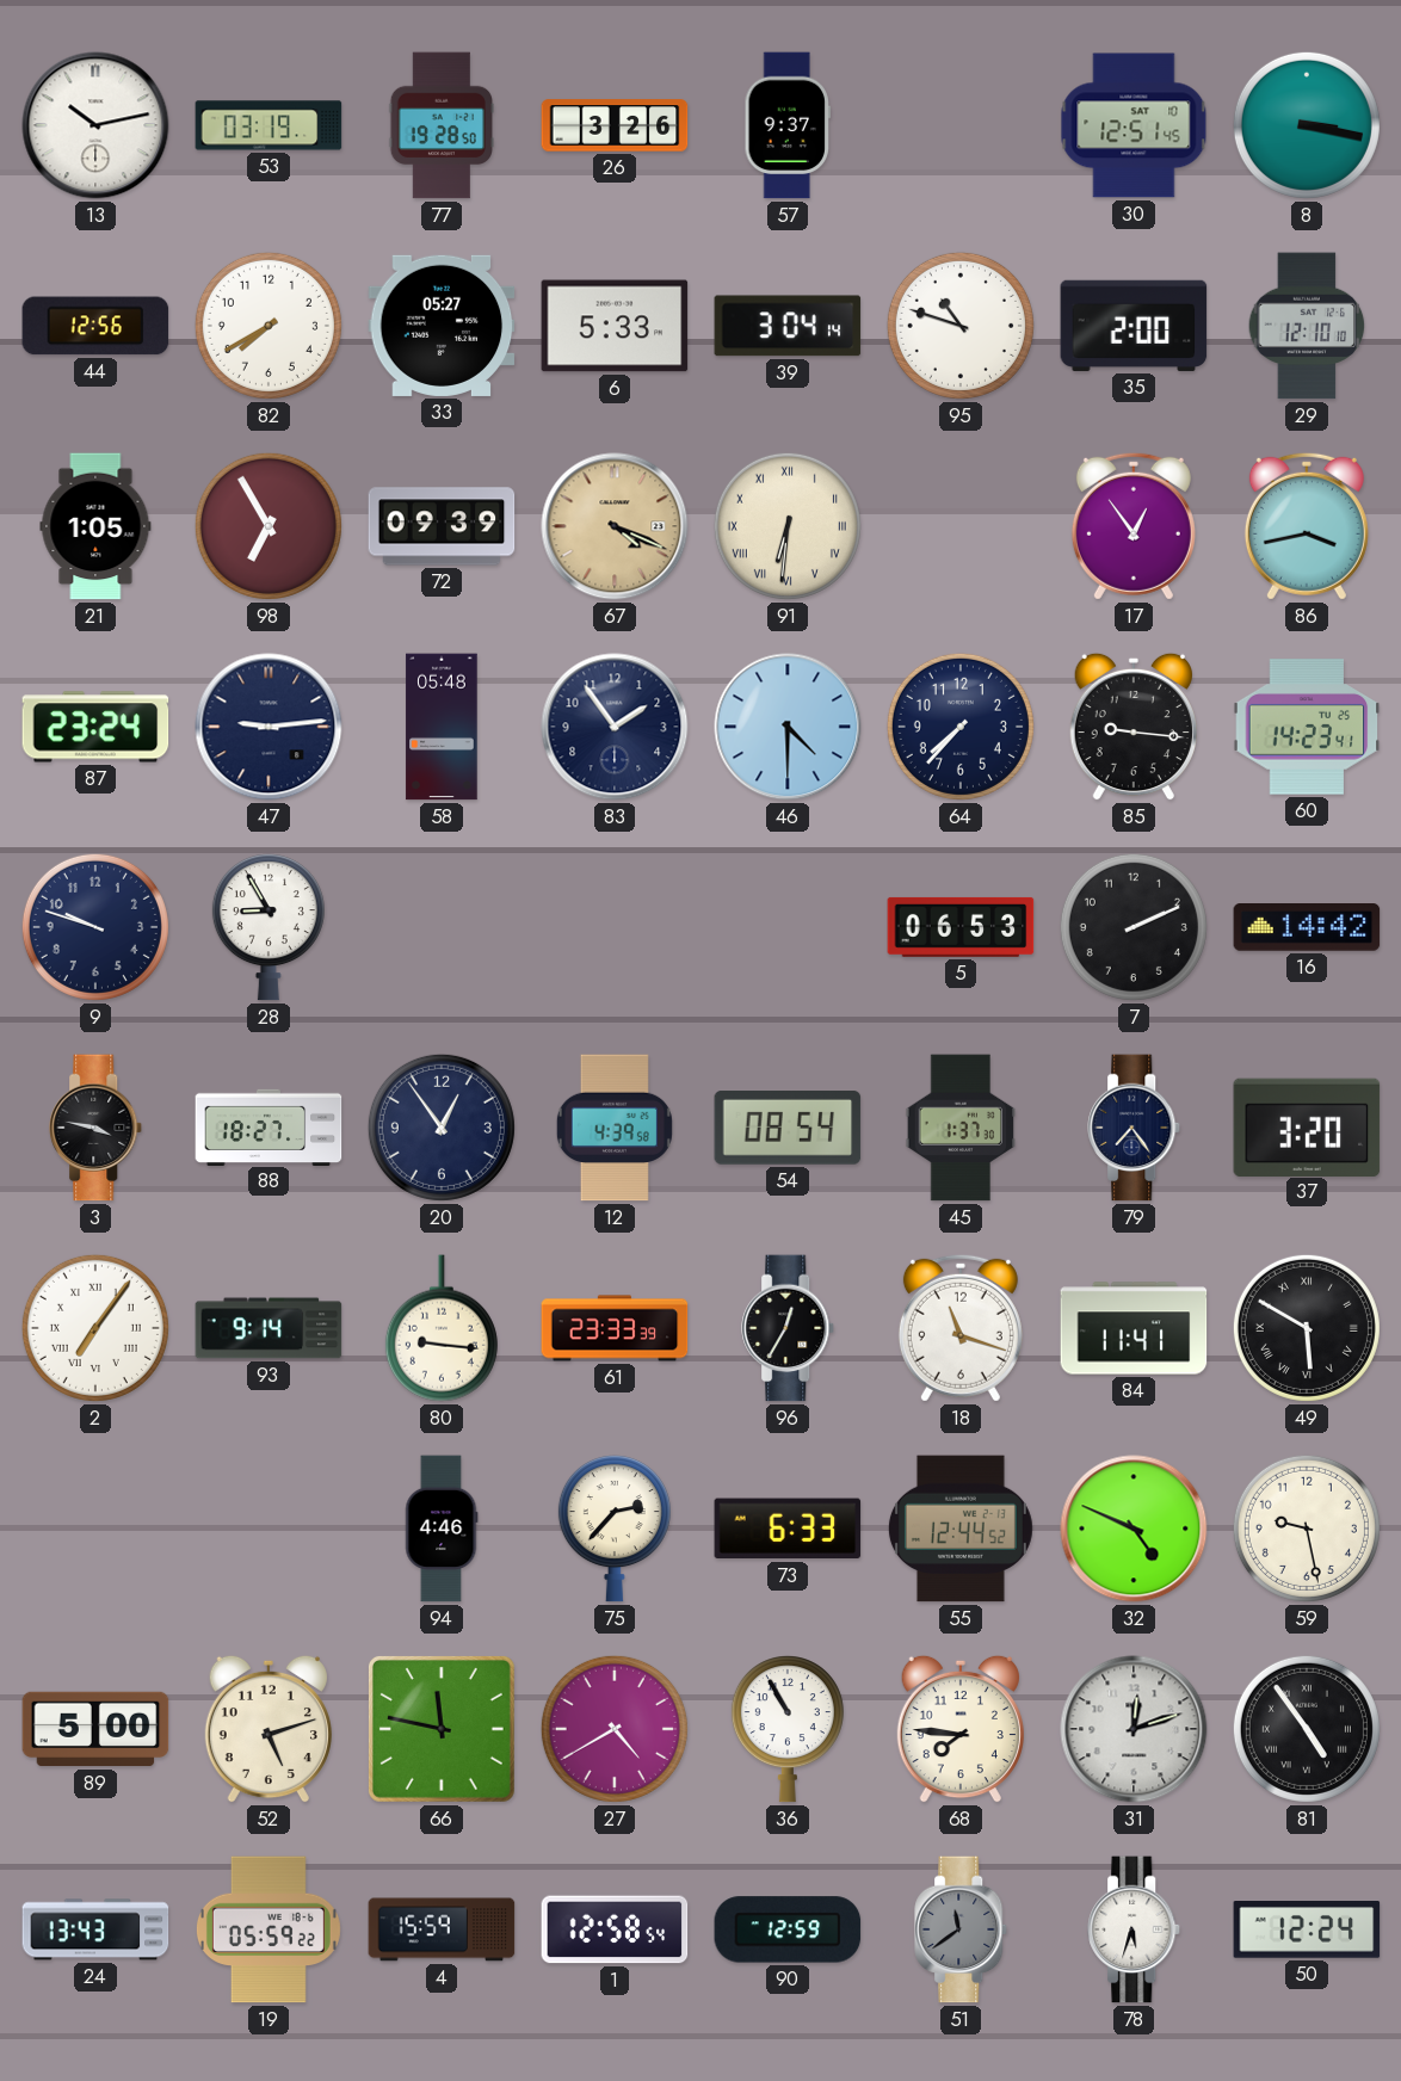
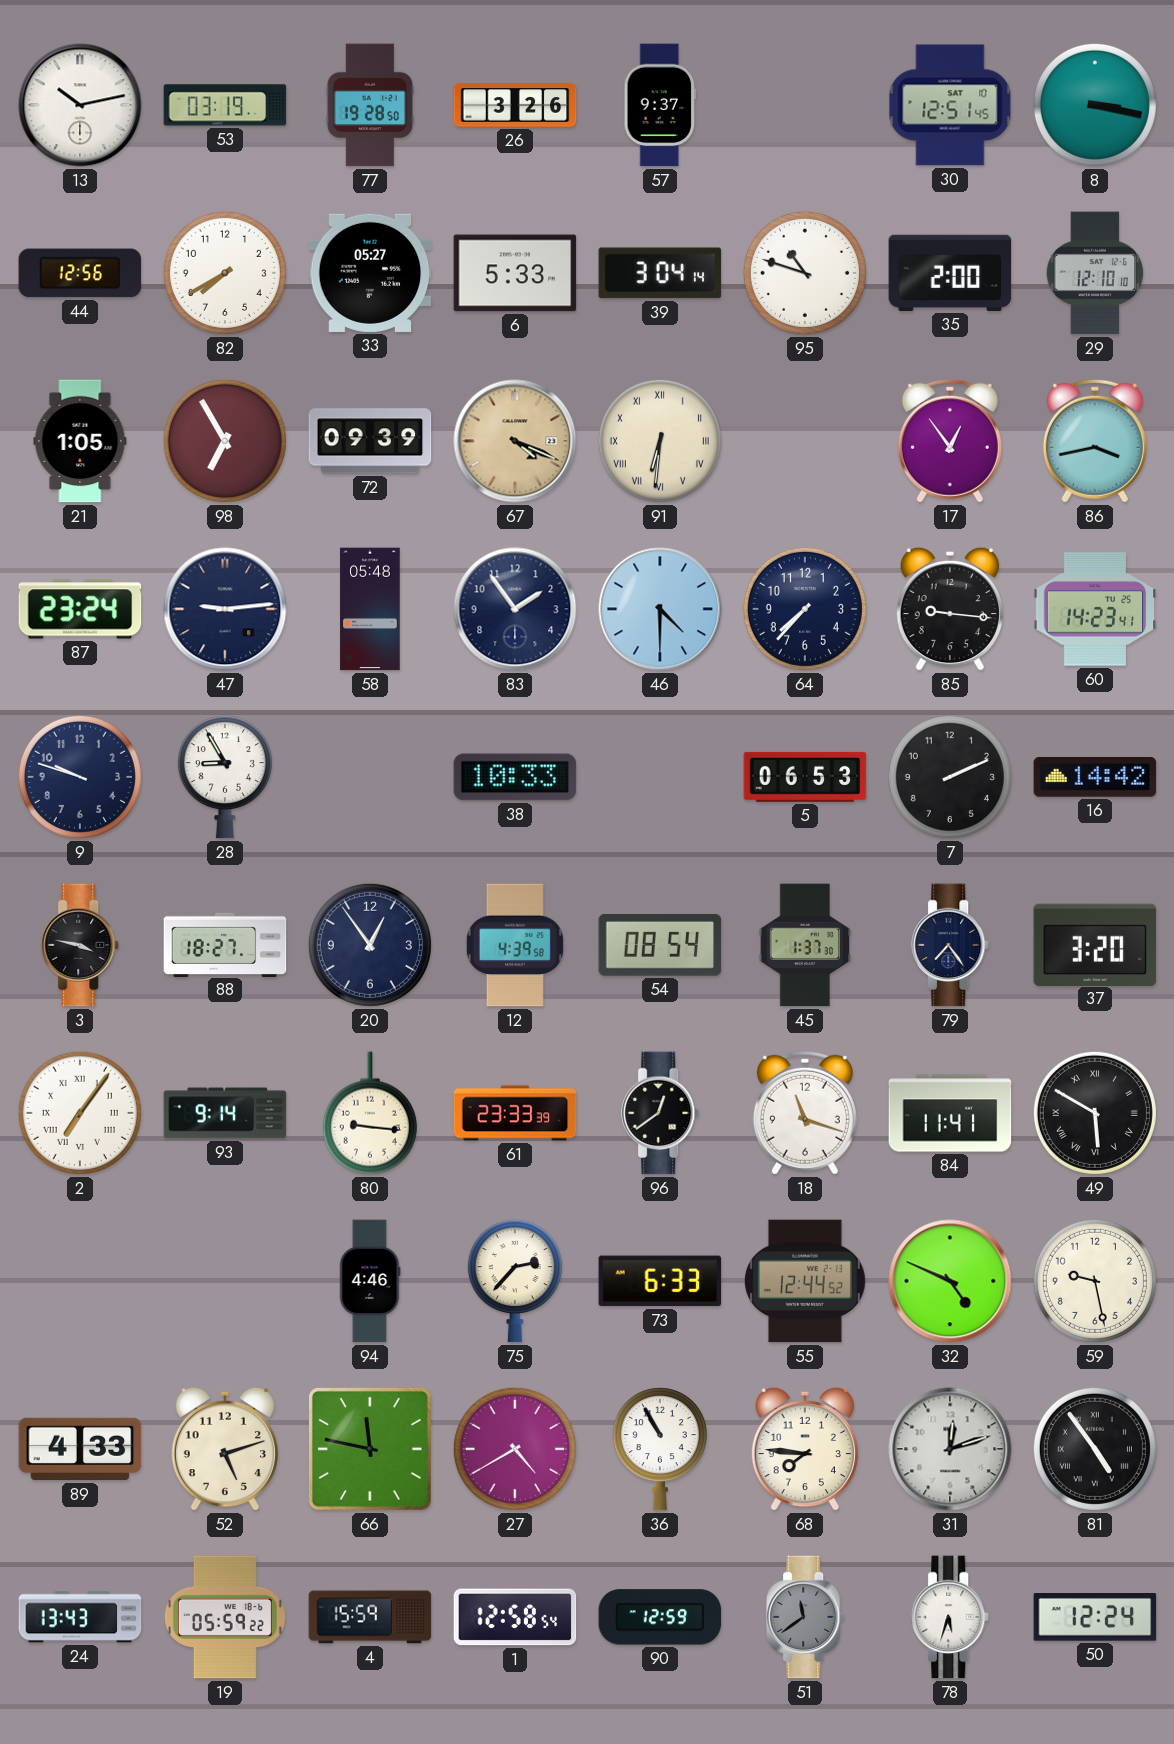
38: none -> 10:33 (515, 777)
96: 12:35 -> 12:39 (661, 1113)
89: 5:00 -> 4:33 (80, 1449)
